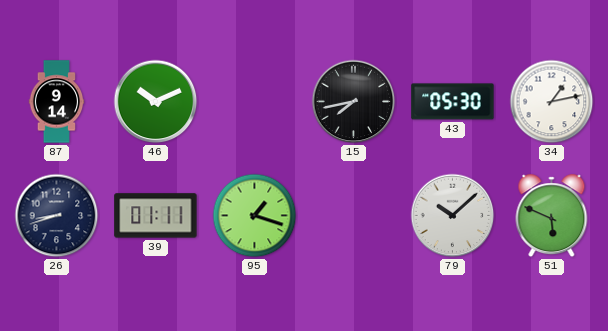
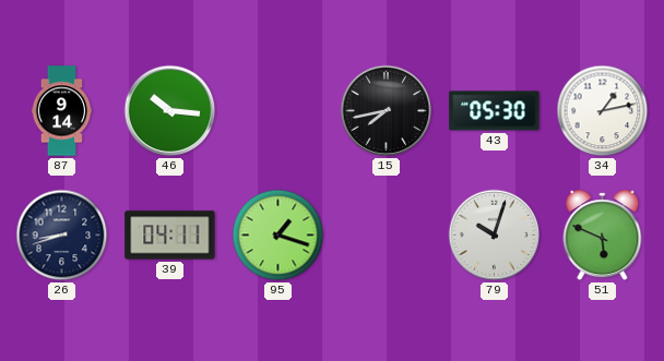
46: 10:11 -> 10:16 (170, 111)
39: 01:11 -> 04:11 (170, 236)
79: 10:08 -> 10:03 (495, 236)
